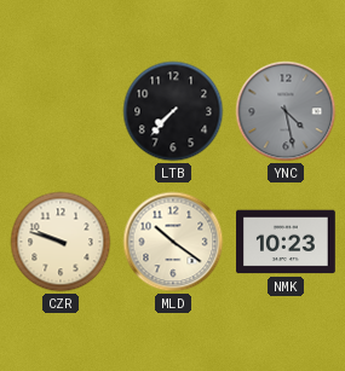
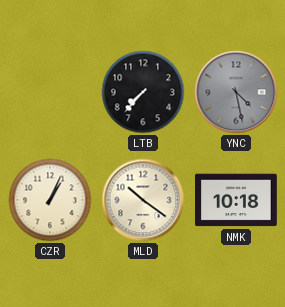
CZR: 9:48 -> 1:04 (50, 200)
NMK: 10:23 -> 10:18 (237, 200)
